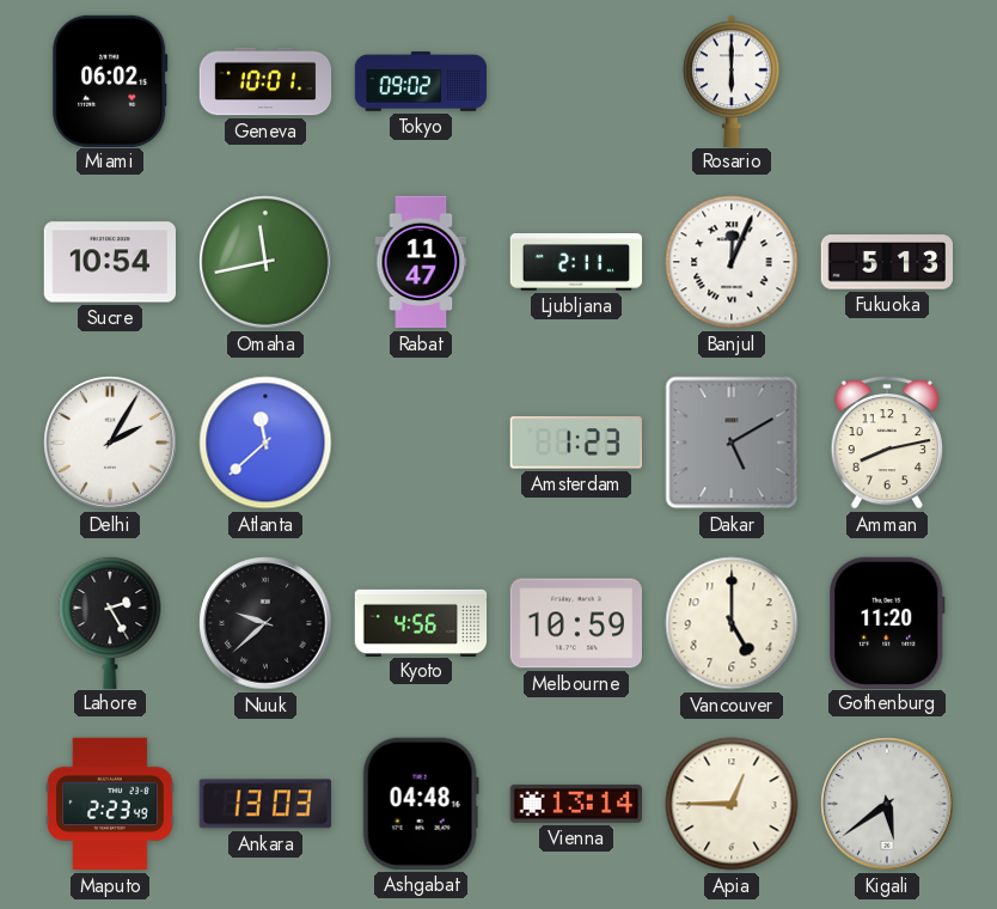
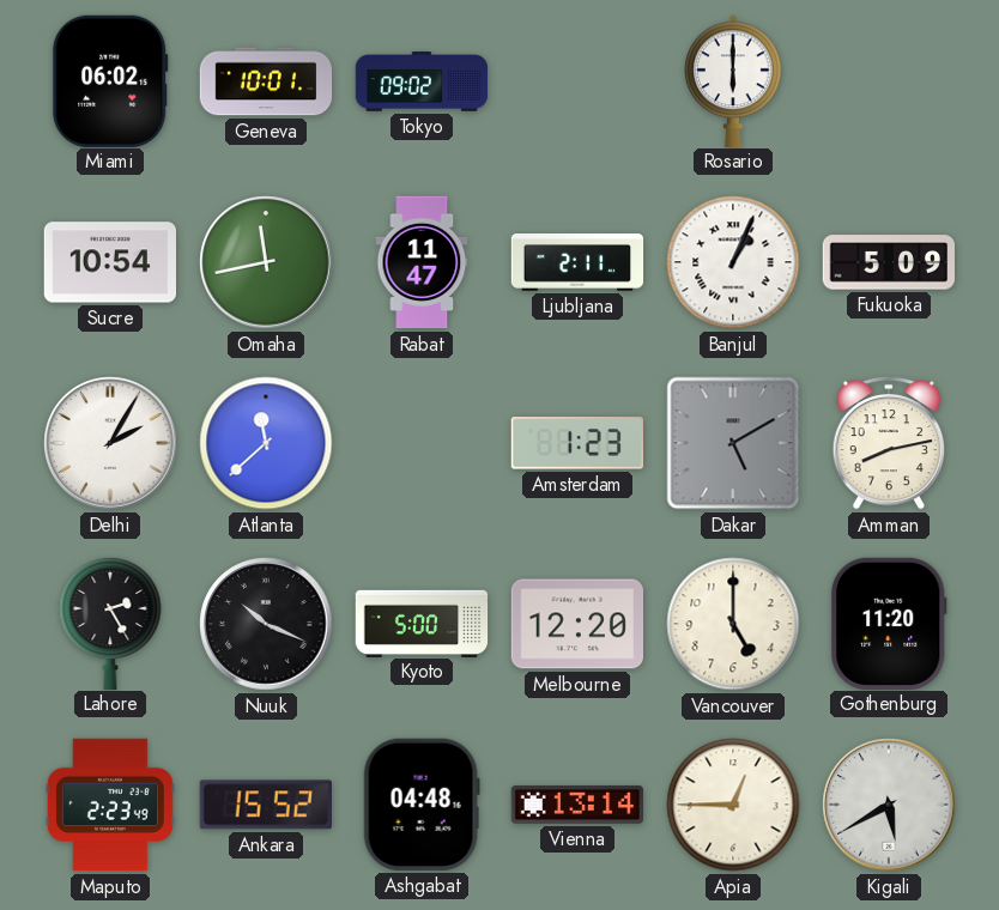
Banjul: 12:04 -> 1:04 (733, 262)
Fukuoka: 5:13 -> 5:09 (888, 262)
Nuuk: 9:38 -> 10:19 (266, 624)
Kyoto: 4:56 -> 5:00 (422, 623)
Melbourne: 10:59 -> 12:20 (576, 624)
Ankara: 13:03 -> 15:52 (266, 805)
Kigali: 5:39 -> 5:40 (889, 805)
